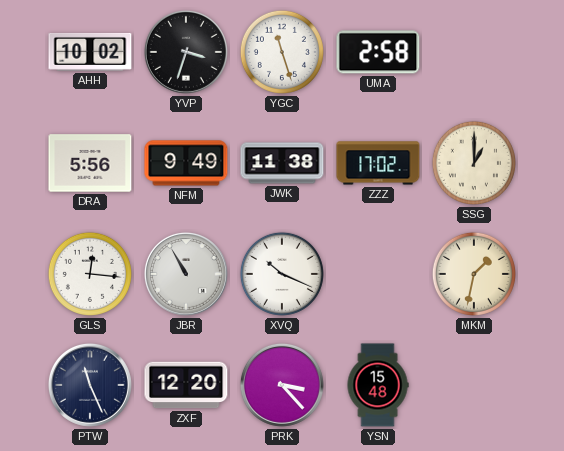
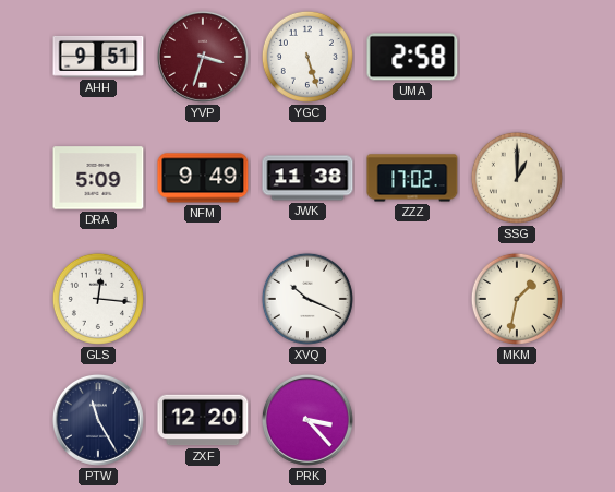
AHH: 10:02 -> 9:51 (98, 57)
YVP dial: black -> burgundy (203, 57)
YGC: 11:27 -> 5:27 (307, 57)
DRA: 5:56 -> 5:09 (98, 178)
JBR: 10:55 -> none (186, 274)
PTW: 11:26 -> 11:25 (98, 420)
YSN: 15:48 -> none (378, 385)
